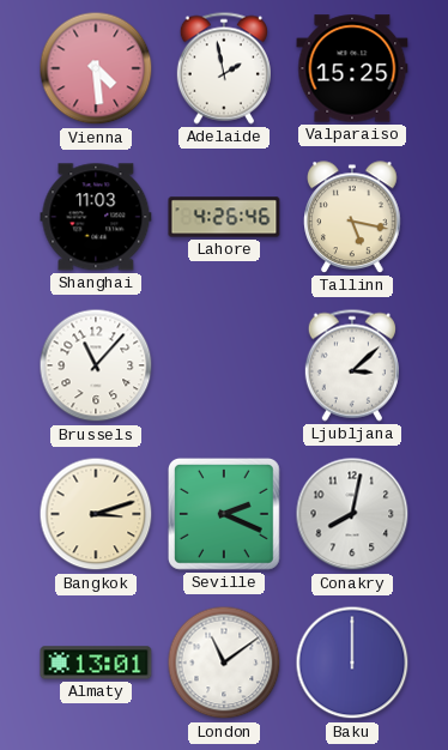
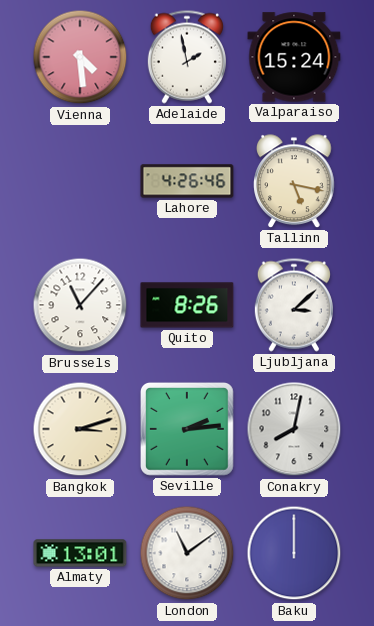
Valparaiso: 15:25 -> 15:24 (294, 57)
Shanghai: 11:03 -> none (96, 217)
Quito: none -> 8:26 (187, 305)
Seville: 2:19 -> 2:14 (187, 429)
